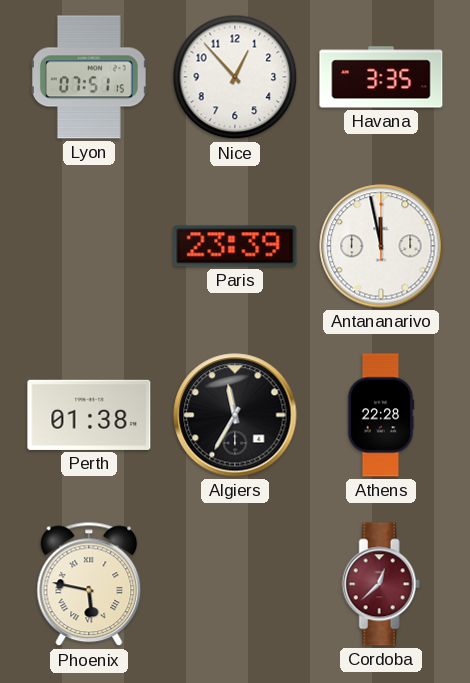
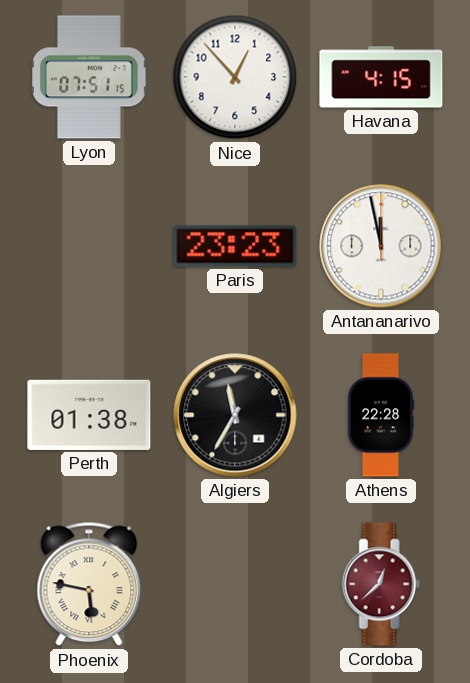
Havana: 3:35 -> 4:15 (381, 77)
Paris: 23:39 -> 23:23 (235, 246)
